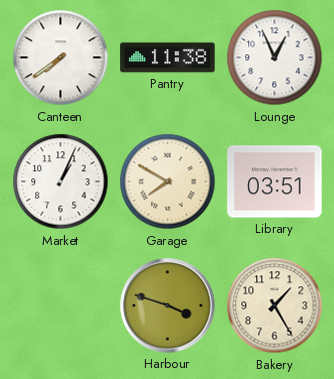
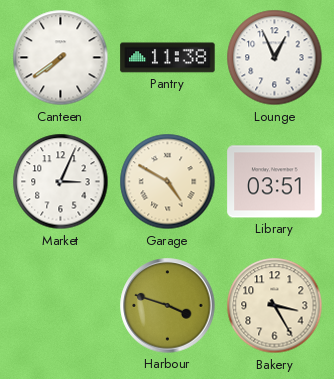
Market: 1:04 -> 3:04 (61, 182)
Garage: 7:50 -> 4:50 (168, 182)
Bakery: 1:25 -> 3:25 (275, 306)
